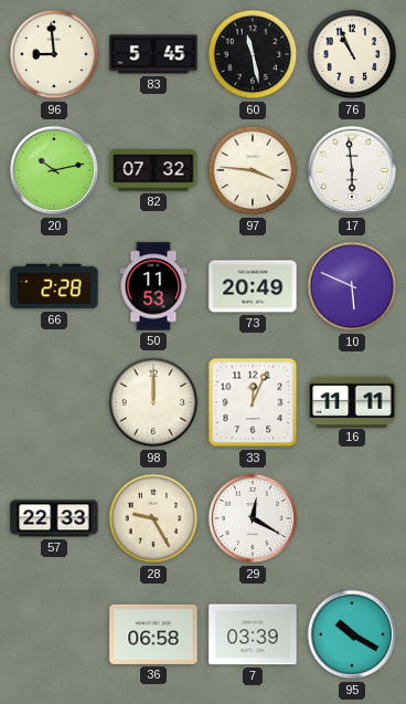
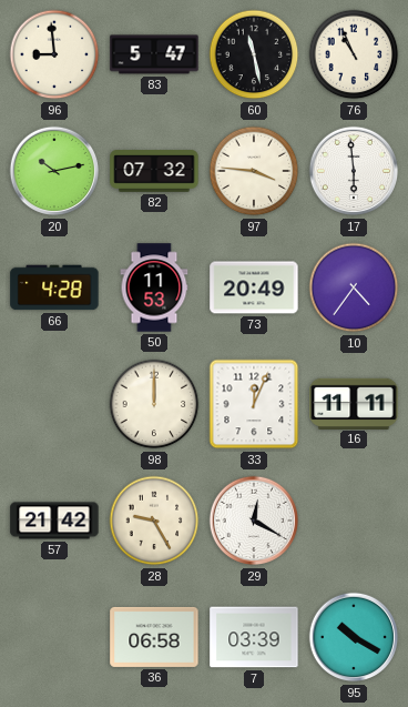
83: 5:45 -> 5:47 (154, 54)
66: 2:28 -> 4:28 (54, 287)
10: 5:49 -> 4:36 (354, 287)
57: 22:33 -> 21:42 (54, 521)
